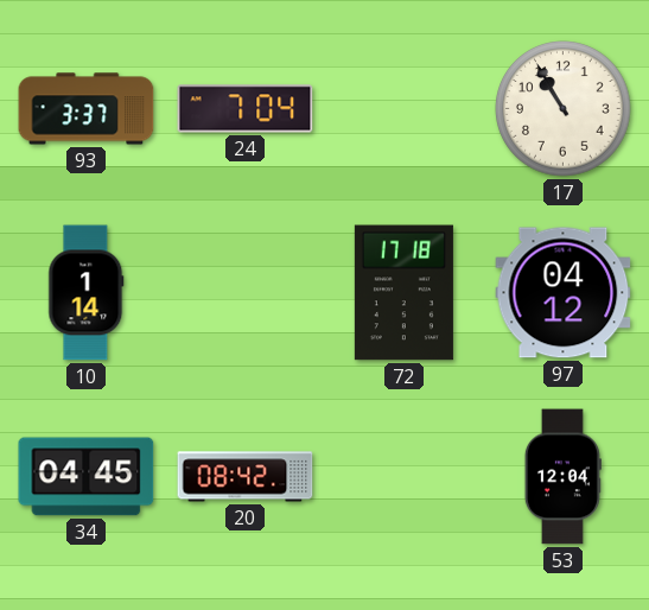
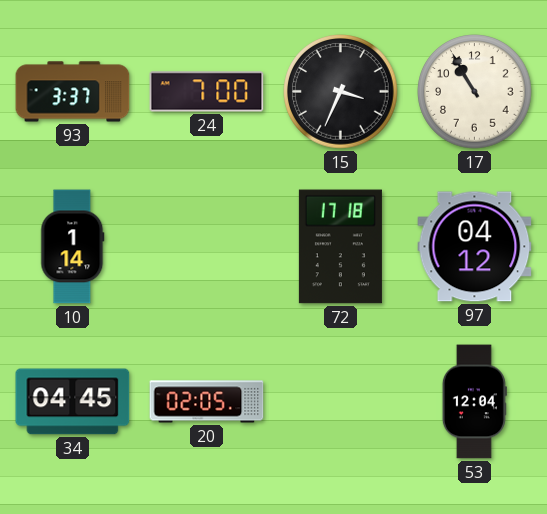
24: 7:04 -> 7:00 (207, 92)
15: none -> 3:34 (341, 92)
20: 08:42 -> 02:05 (207, 402)
